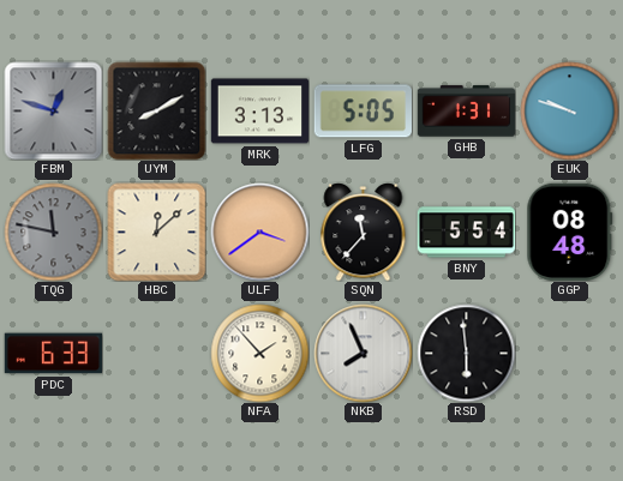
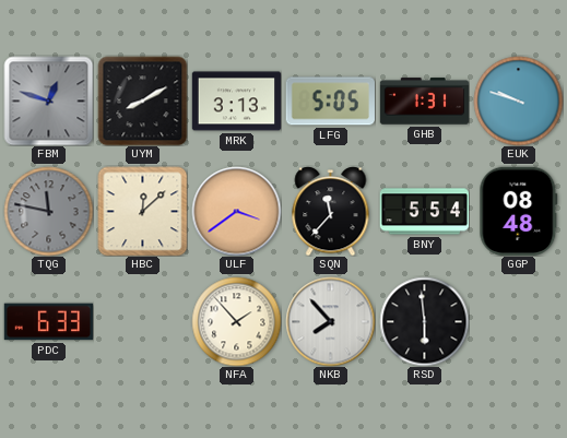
NKB: 7:56 -> 7:53 (330, 321)
